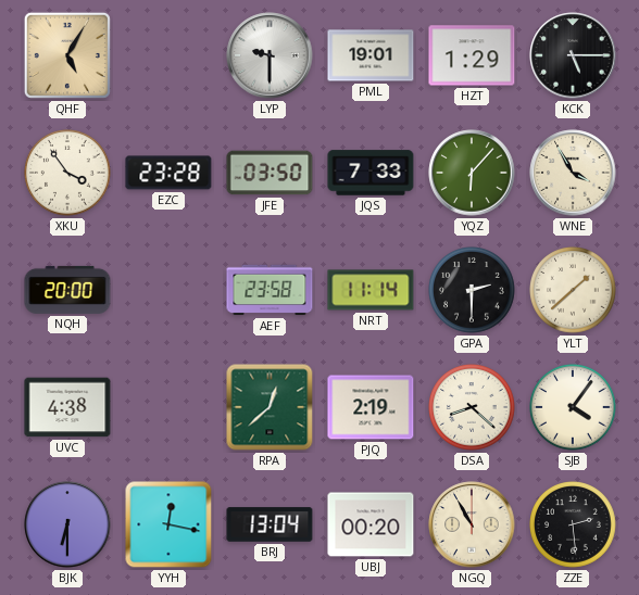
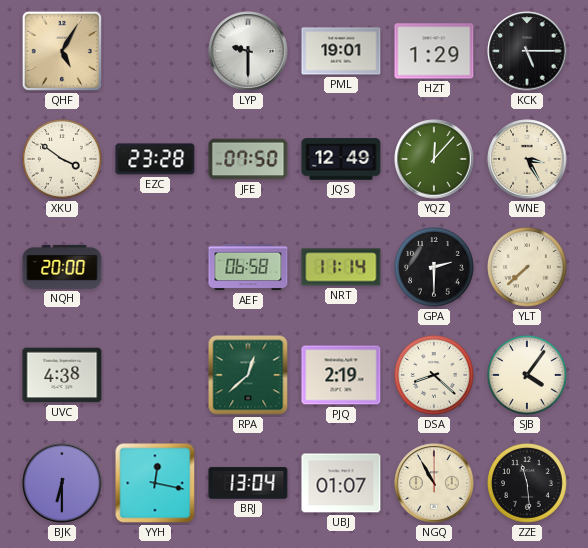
XKU: 3:54 -> 3:51 (63, 160)
JFE: 03:50 -> 07:50 (248, 159)
JQS: 7:33 -> 12:49 (341, 159)
YQZ: 6:07 -> 12:07 (434, 159)
WNE: 3:55 -> 3:25 (527, 159)
AEF: 23:58 -> 06:58 (248, 267)
YLT: 1:38 -> 7:38 (528, 268)
UBJ: 00:20 -> 01:07 (341, 483)
ZZE: 2:29 -> 11:29 (528, 484)
